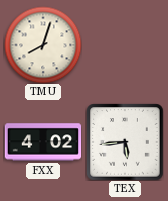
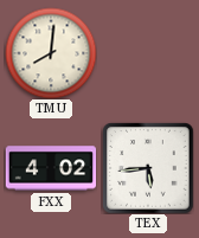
TMU: 8:03 -> 8:01 (51, 53)
